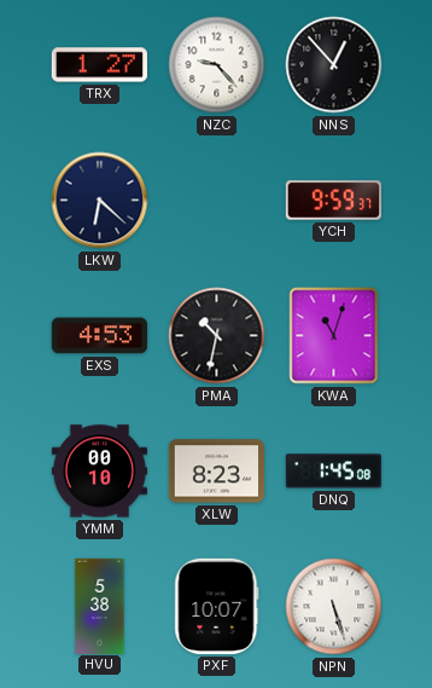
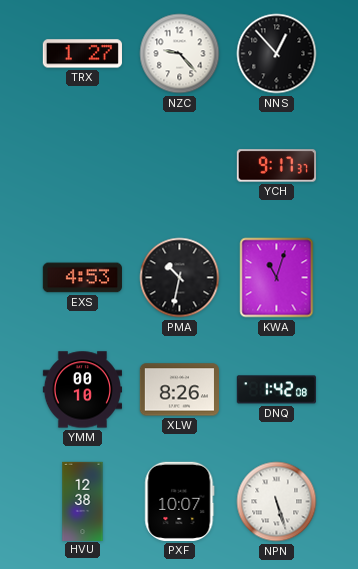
LKW: 6:22 -> none (100, 201)
YCH: 9:59 -> 9:17 (276, 166)
XLW: 8:23 -> 8:26 (179, 390)
DNQ: 1:45 -> 1:42 (276, 390)
HVU: 5:38 -> 12:38 (83, 501)
